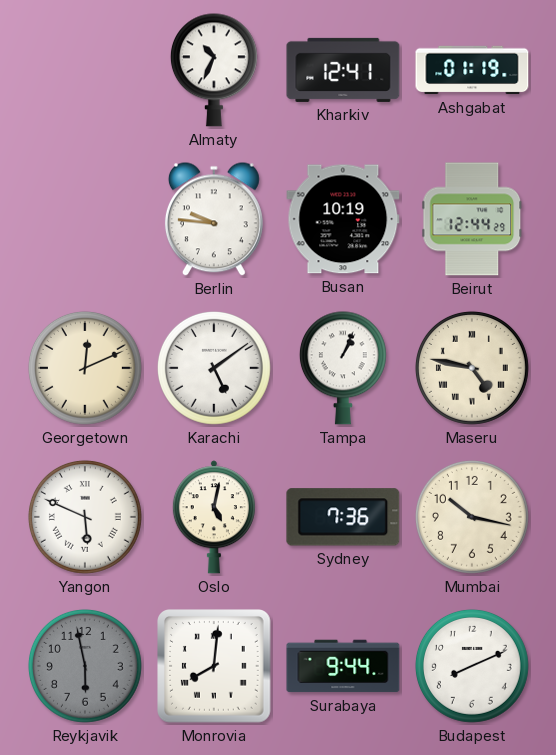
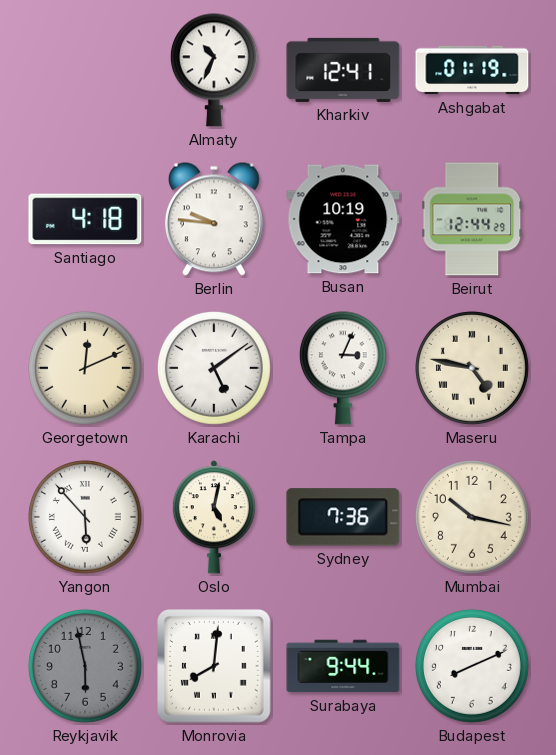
Santiago: none -> 4:18 (85, 219)
Tampa: 1:04 -> 3:04 (343, 368)
Yangon: 5:49 -> 5:53 (85, 517)
